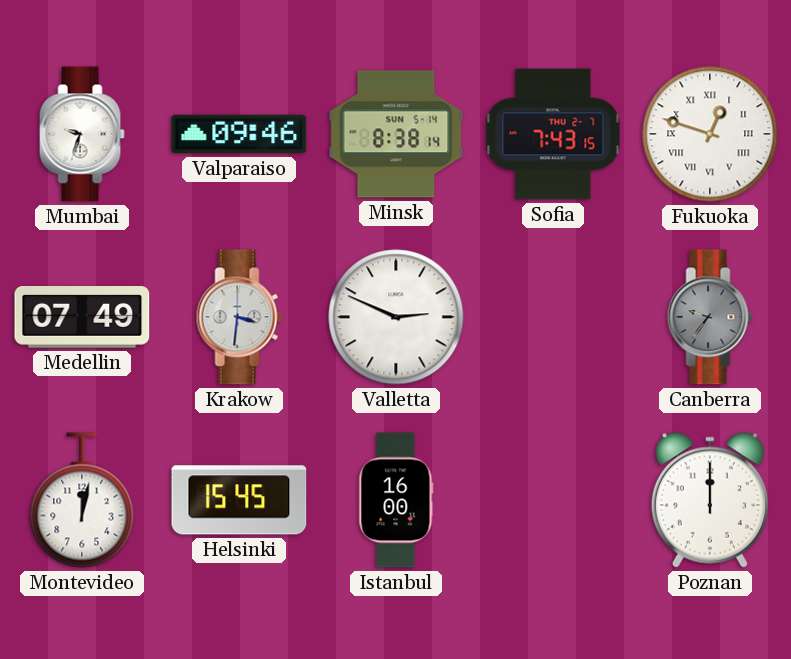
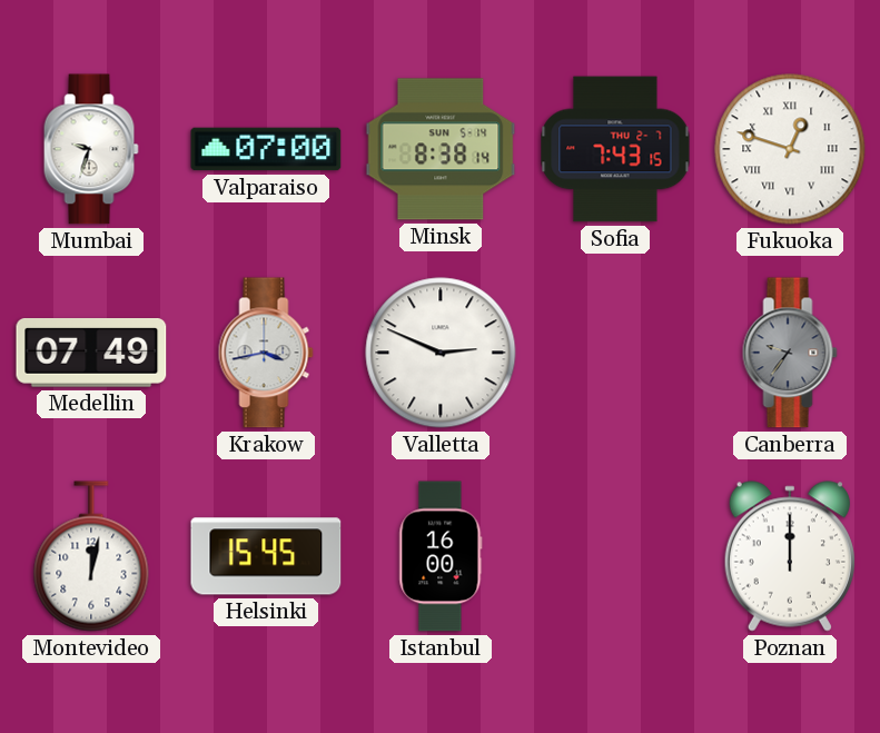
Valparaiso: 09:46 -> 07:00 (266, 149)
Krakow: 3:31 -> 3:43 (266, 353)
